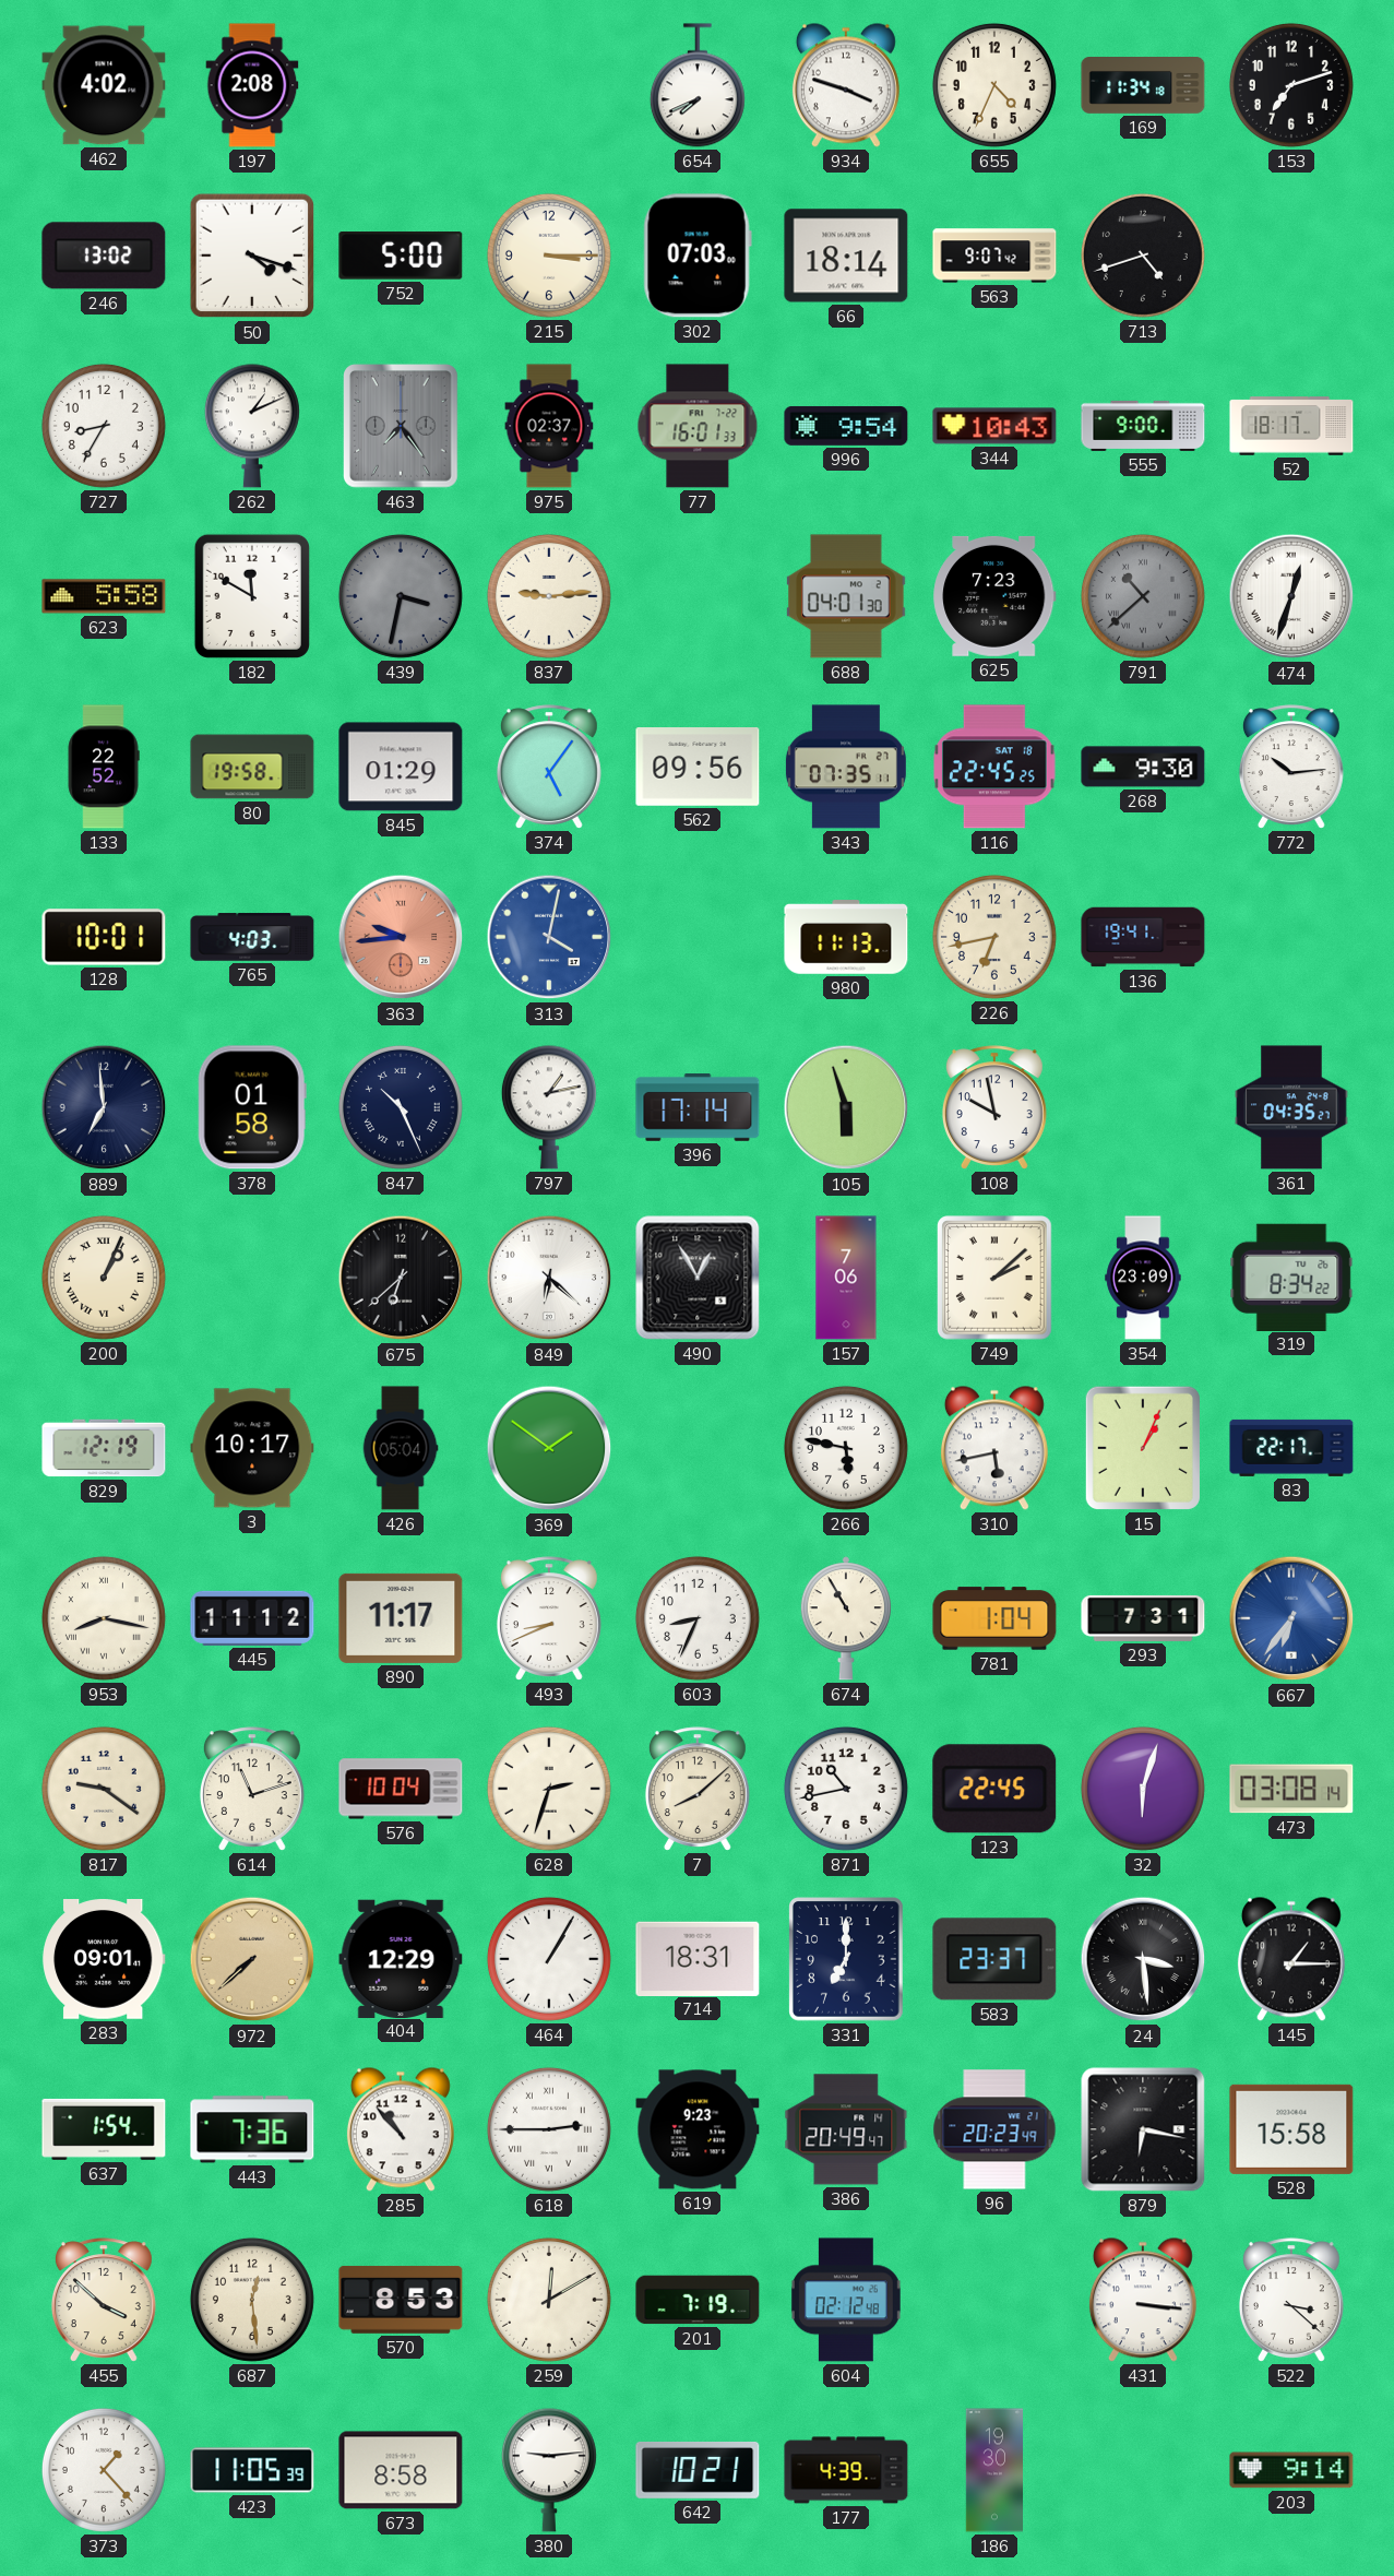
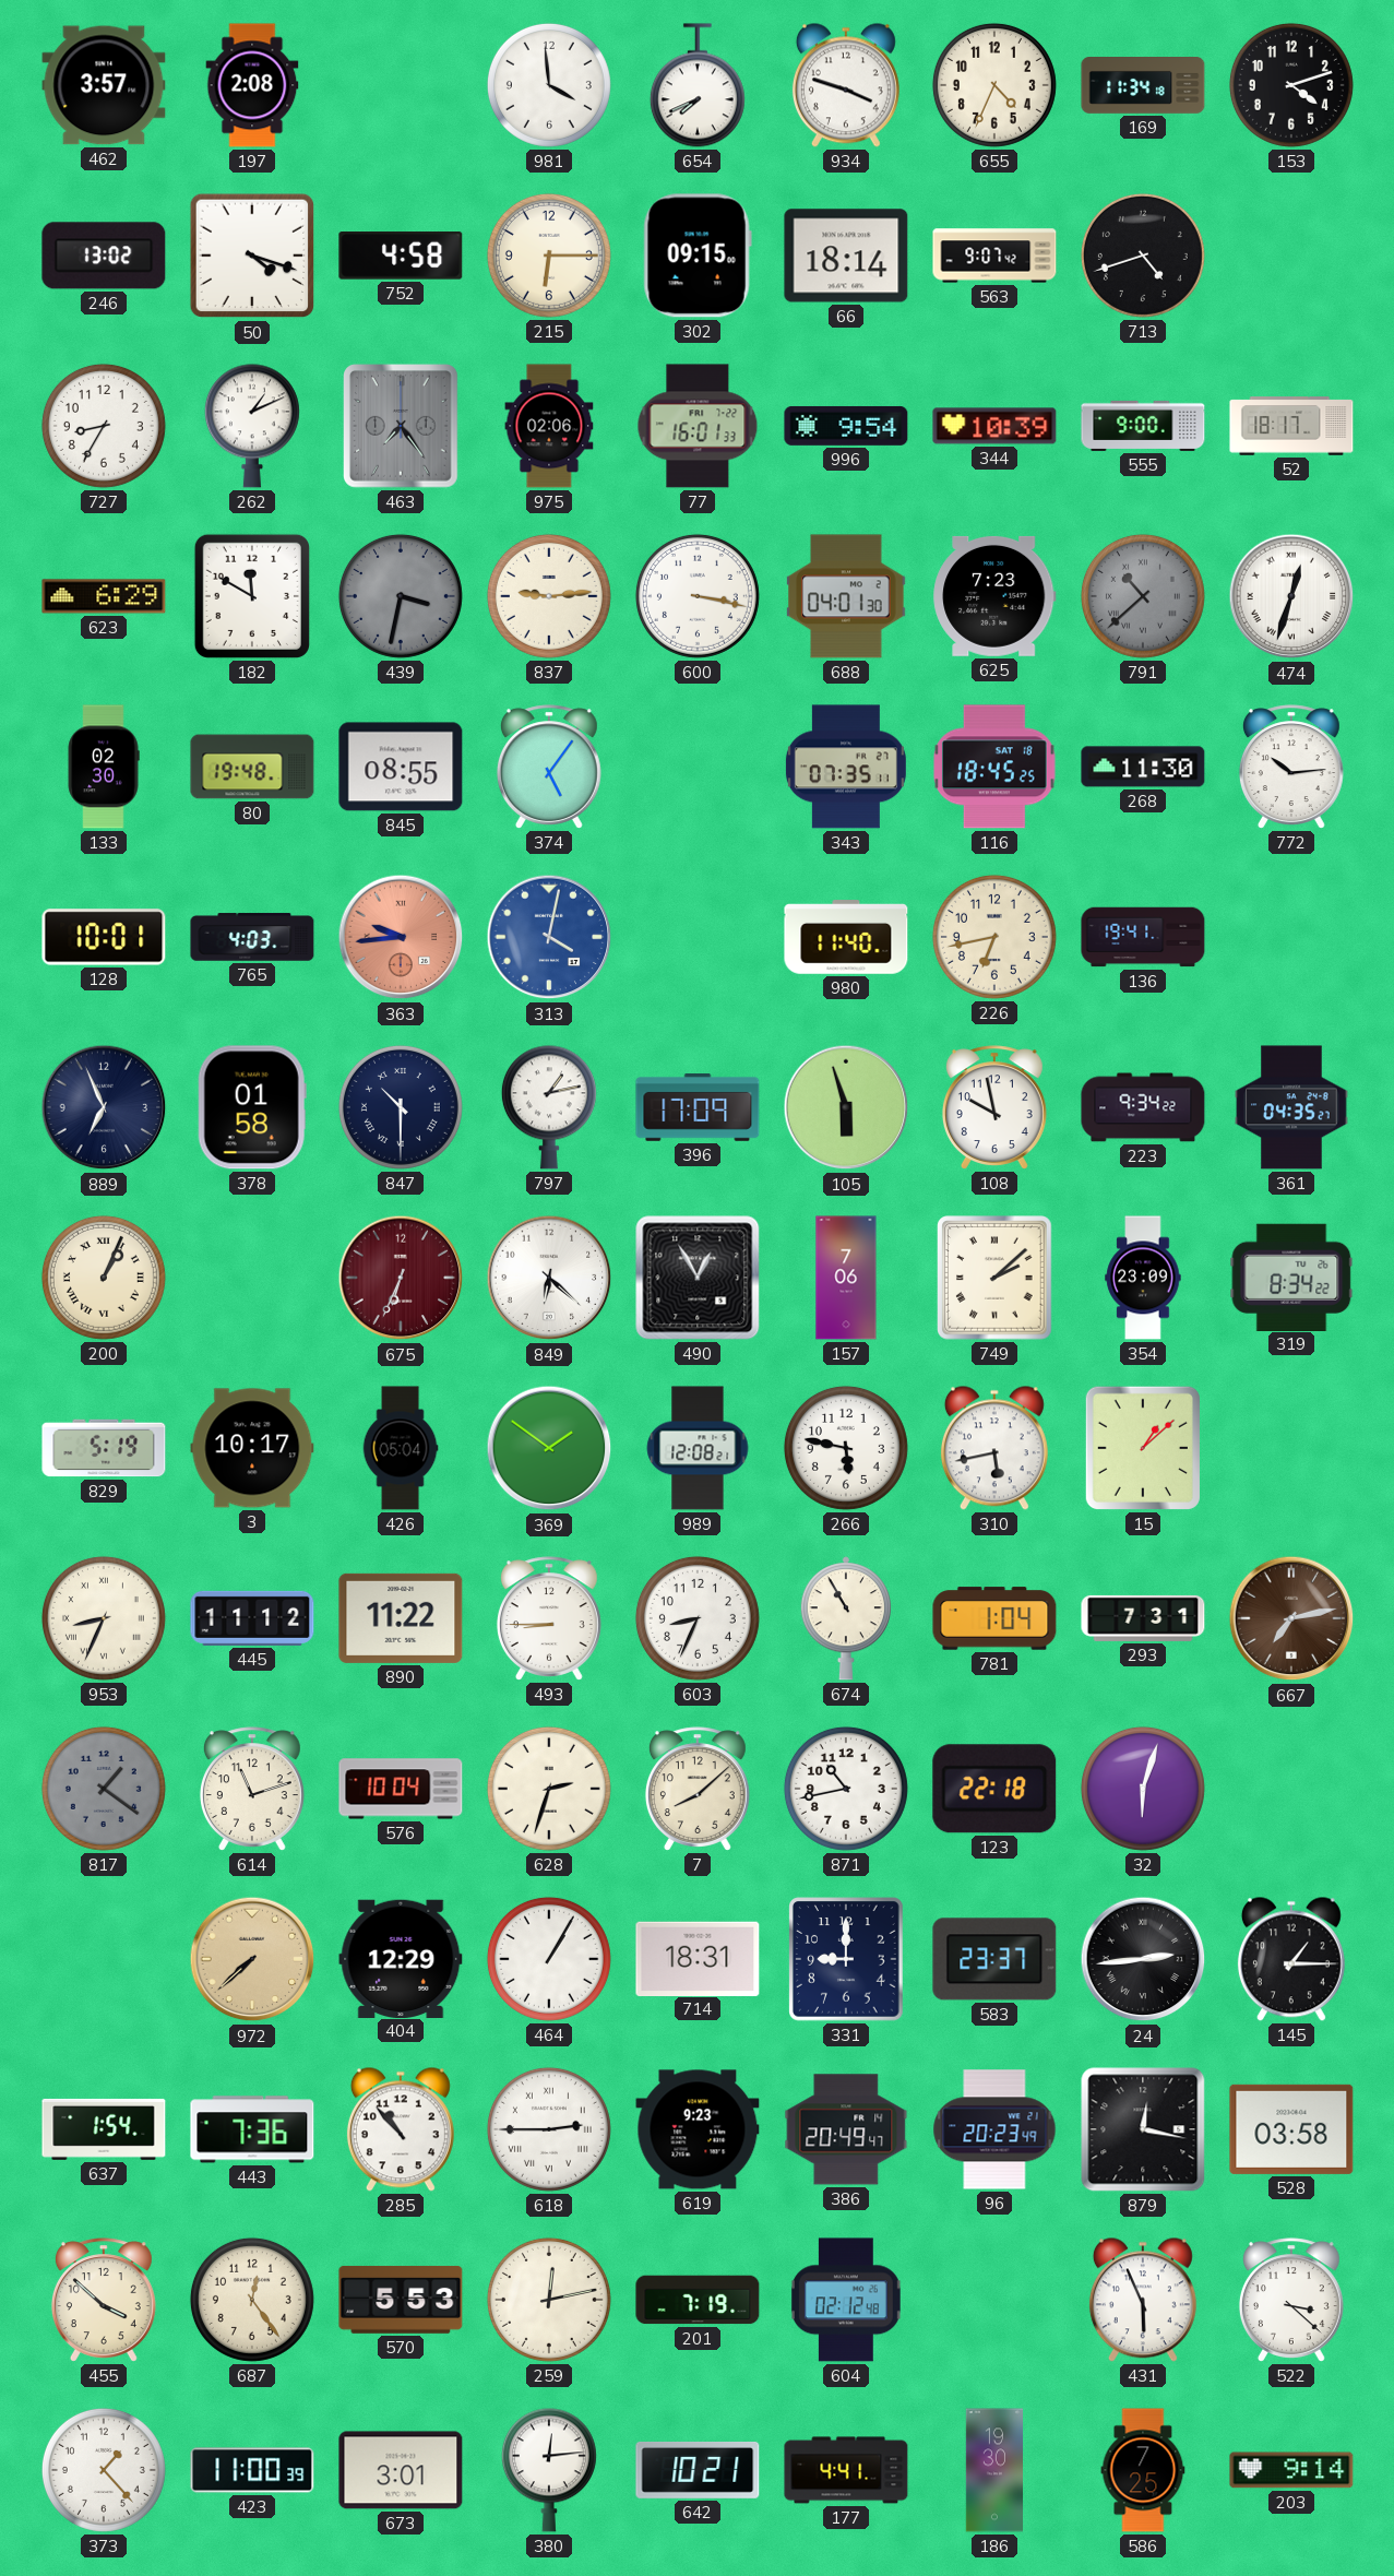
462: 4:02 -> 3:57 (104, 85)
981: none -> 3:59 (549, 85)
153: 7:12 -> 4:12 (1291, 85)
752: 5:00 -> 4:58 (401, 257)
215: 3:15 -> 6:15 (549, 256)
302: 07:03 -> 09:15 (698, 256)
975: 02:37 -> 02:06 (549, 426)
344: 10:43 -> 10:39 (994, 426)
623: 5:58 -> 6:29 (104, 596)
600: none -> 3:17 (698, 596)
133: 22:52 -> 02:30 (104, 767)
80: 19:58 -> 19:48 (252, 767)
845: 01:29 -> 08:55 (401, 767)
562: 09:56 -> none (698, 768)
116: 22:45 -> 18:45 (996, 767)
268: 9:30 -> 11:30 (1143, 767)
980: 11:13 -> 11:40 (846, 937)
889: 6:59 -> 6:56 (104, 1107)
847: 10:26 -> 10:30 (401, 1107)
396: 17:14 -> 17:09 (698, 1108)
223: none -> 9:34 (1143, 1107)
675: 6:38 -> 6:34 (401, 1278)
675 dial: black -> burgundy (401, 1278)
829: 12:19 -> 5:19 (104, 1448)
989: none -> 12:08 (698, 1448)
15: 1:04 -> 1:08 (1143, 1448)
83: 22:17 -> none (1291, 1448)
953: 8:17 -> 8:34 (104, 1618)
890: 11:17 -> 11:22 (401, 1618)
493: 8:41 -> 8:45 (549, 1618)
667: 6:36 -> 7:13 (1291, 1618)
667 dial: blue -> brown (1291, 1618)
817: 9:21 -> 1:21 (104, 1789)
817 dial: cream -> grey (104, 1789)
123: 22:45 -> 22:18 (994, 1789)
473: 03:08 -> none (1291, 1789)
283: 09:01 -> none (104, 1960)
331: 7:00 -> 9:00 (846, 1959)
24: 3:29 -> 2:44 (1143, 1959)
879: 6:17 -> 12:17 (1143, 2129)
528: 15:58 -> 03:58 (1291, 2129)
687: 12:29 -> 12:24 (252, 2300)
570: 8:53 -> 5:53 (401, 2300)
259: 12:10 -> 12:13 (549, 2300)
431: 3:16 -> 5:56 (1143, 2300)
423: 11:05 -> 11:00 (252, 2470)
673: 8:58 -> 3:01 (401, 2470)
380: 9:14 -> 12:14 (549, 2470)
177: 4:39 -> 4:41 (846, 2470)
586: none -> 7:25 (1143, 2470)
